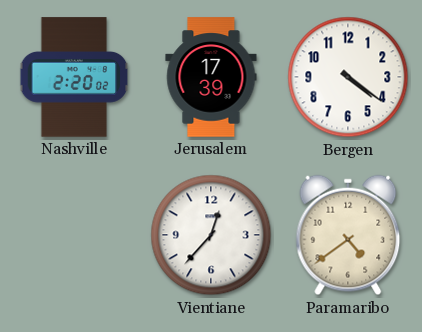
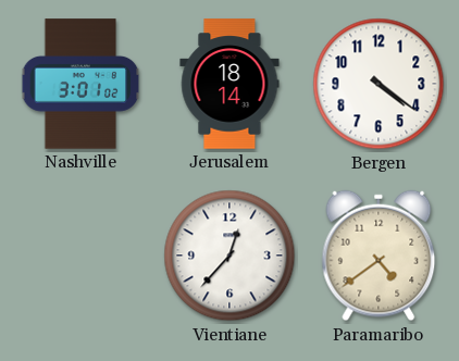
Nashville: 2:20 -> 3:01 (80, 84)
Jerusalem: 17:39 -> 18:14 (230, 84)
